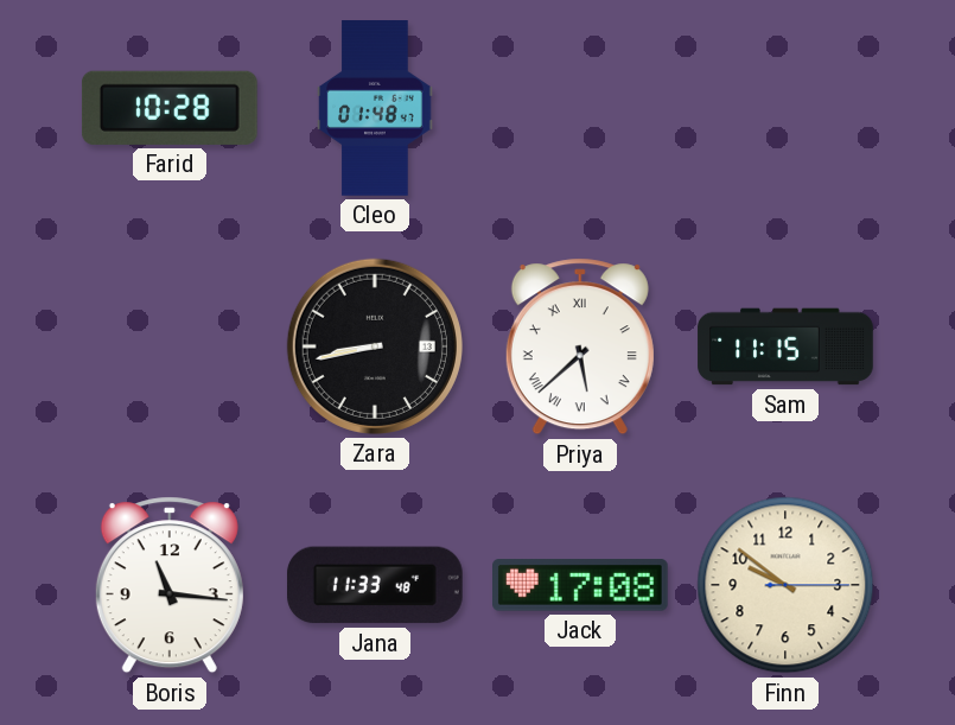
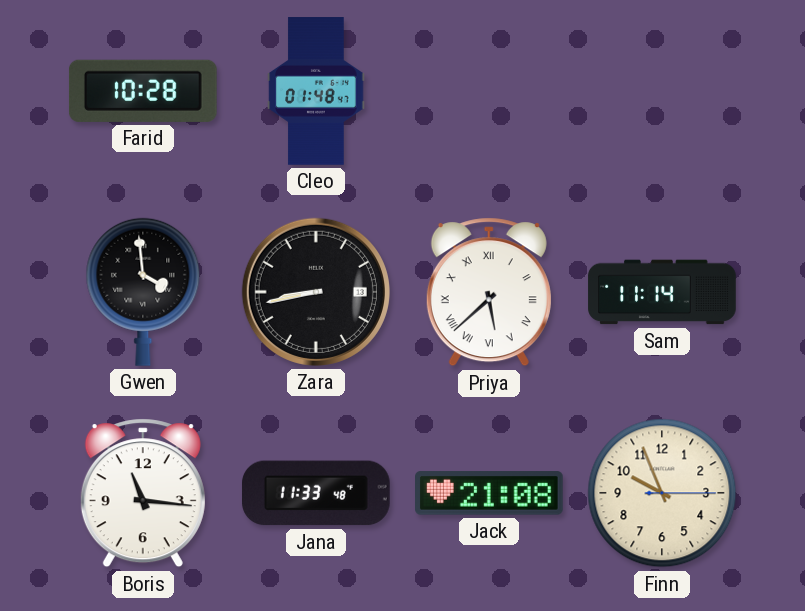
Gwen: none -> 3:59 (143, 292)
Sam: 11:15 -> 11:14 (662, 292)
Jack: 17:08 -> 21:08 (490, 493)
Finn: 9:51 -> 9:56 (662, 493)
